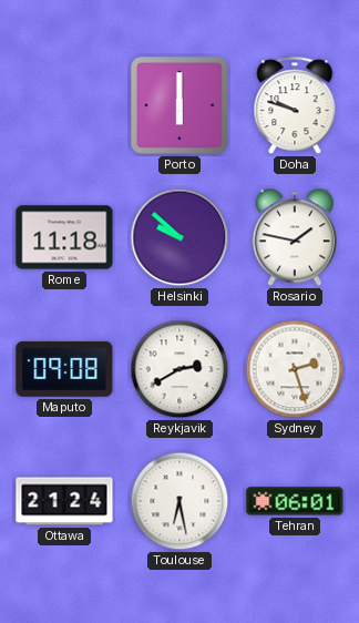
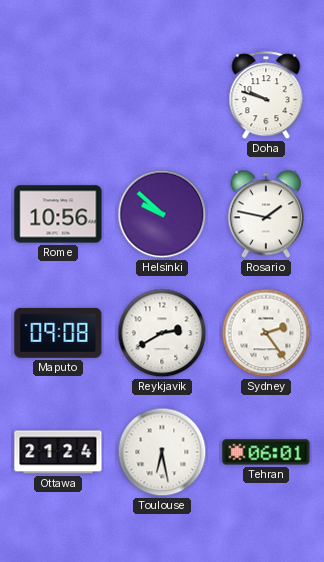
Porto: 6:00 -> none (181, 106)
Rome: 11:18 -> 10:56 (58, 214)
Sydney: 2:27 -> 2:24 (266, 333)
